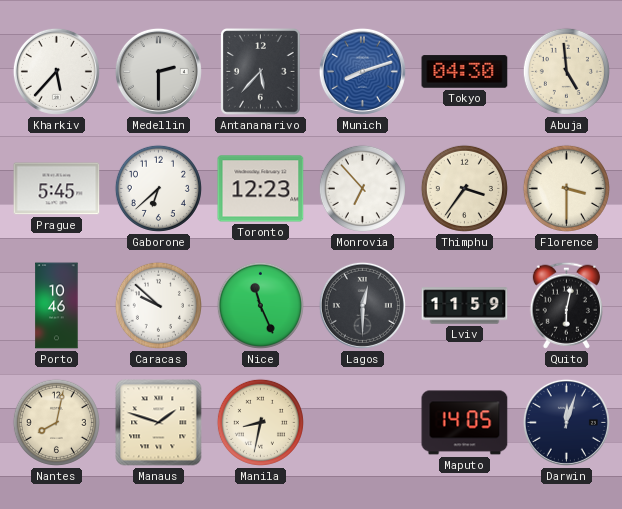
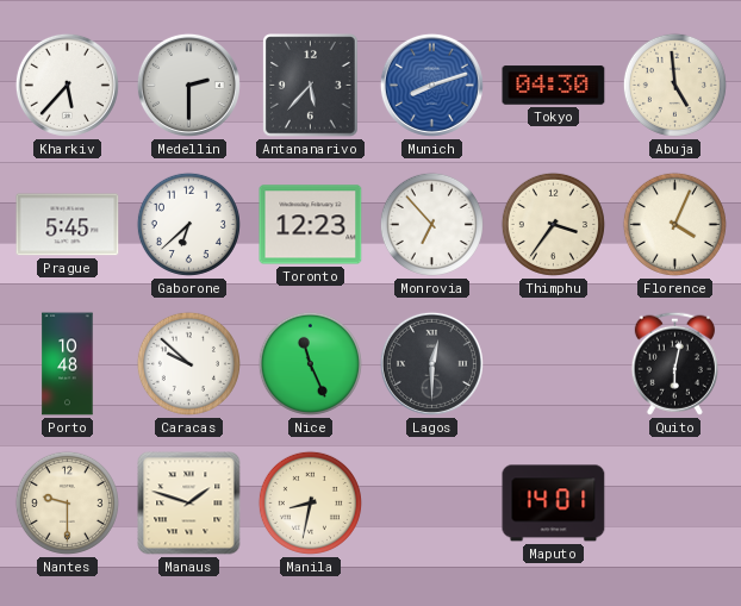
Florence: 3:30 -> 4:04 (674, 224)
Porto: 10:46 -> 10:48 (68, 364)
Lviv: 11:59 -> none (465, 306)
Nantes: 8:02 -> 9:30 (67, 502)
Maputo: 14:05 -> 14:01 (554, 504)
Darwin: 12:03 -> none (566, 422)
